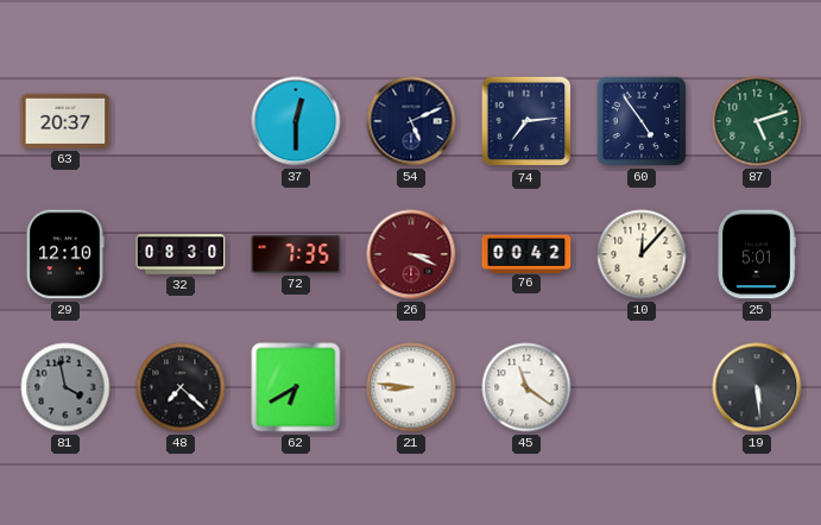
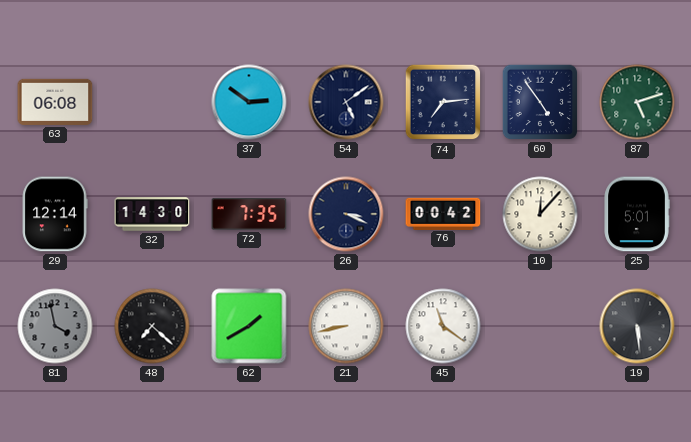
63: 20:37 -> 06:08 (55, 102)
37: 12:30 -> 2:51 (249, 102)
54: 5:11 -> 5:09 (346, 102)
29: 12:10 -> 12:14 (55, 214)
32: 08:30 -> 14:30 (152, 214)
26 dial: burgundy -> navy (346, 214)
62: 6:40 -> 1:40 (249, 326)
21: 8:46 -> 8:43 (346, 326)
